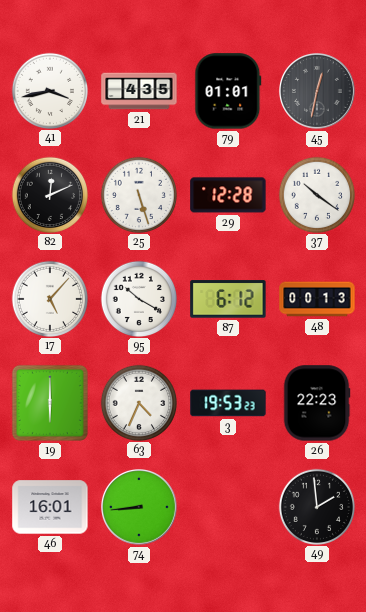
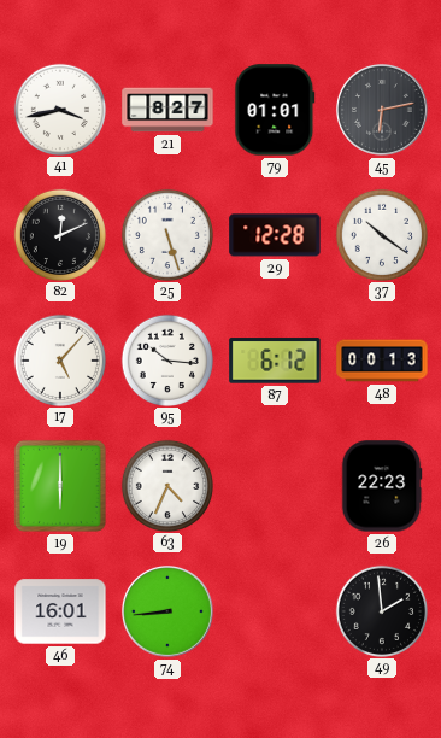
21: 4:35 -> 8:27 (167, 110)
45: 12:32 -> 6:13 (383, 111)
95: 10:20 -> 10:16 (166, 359)
3: 19:53 -> none (228, 403)
